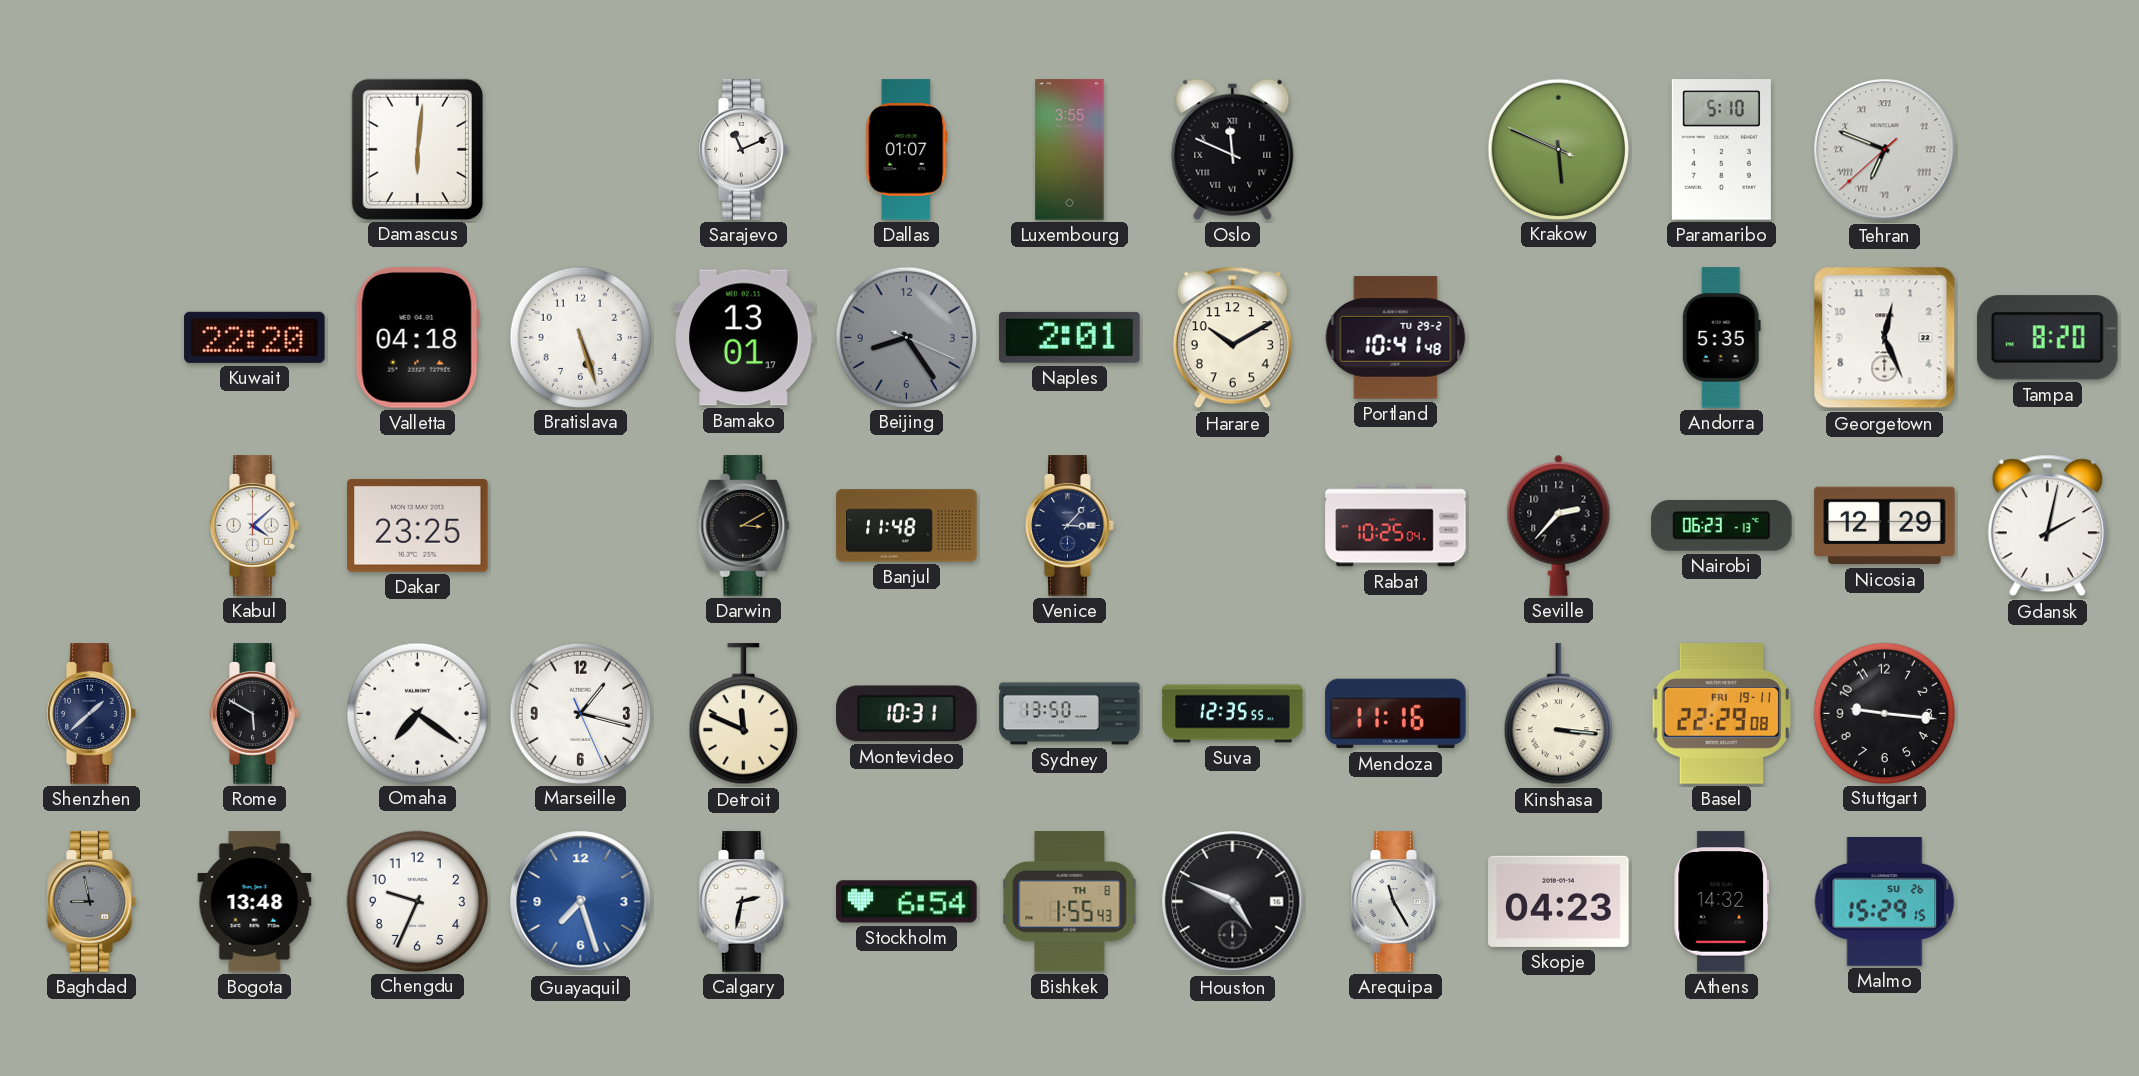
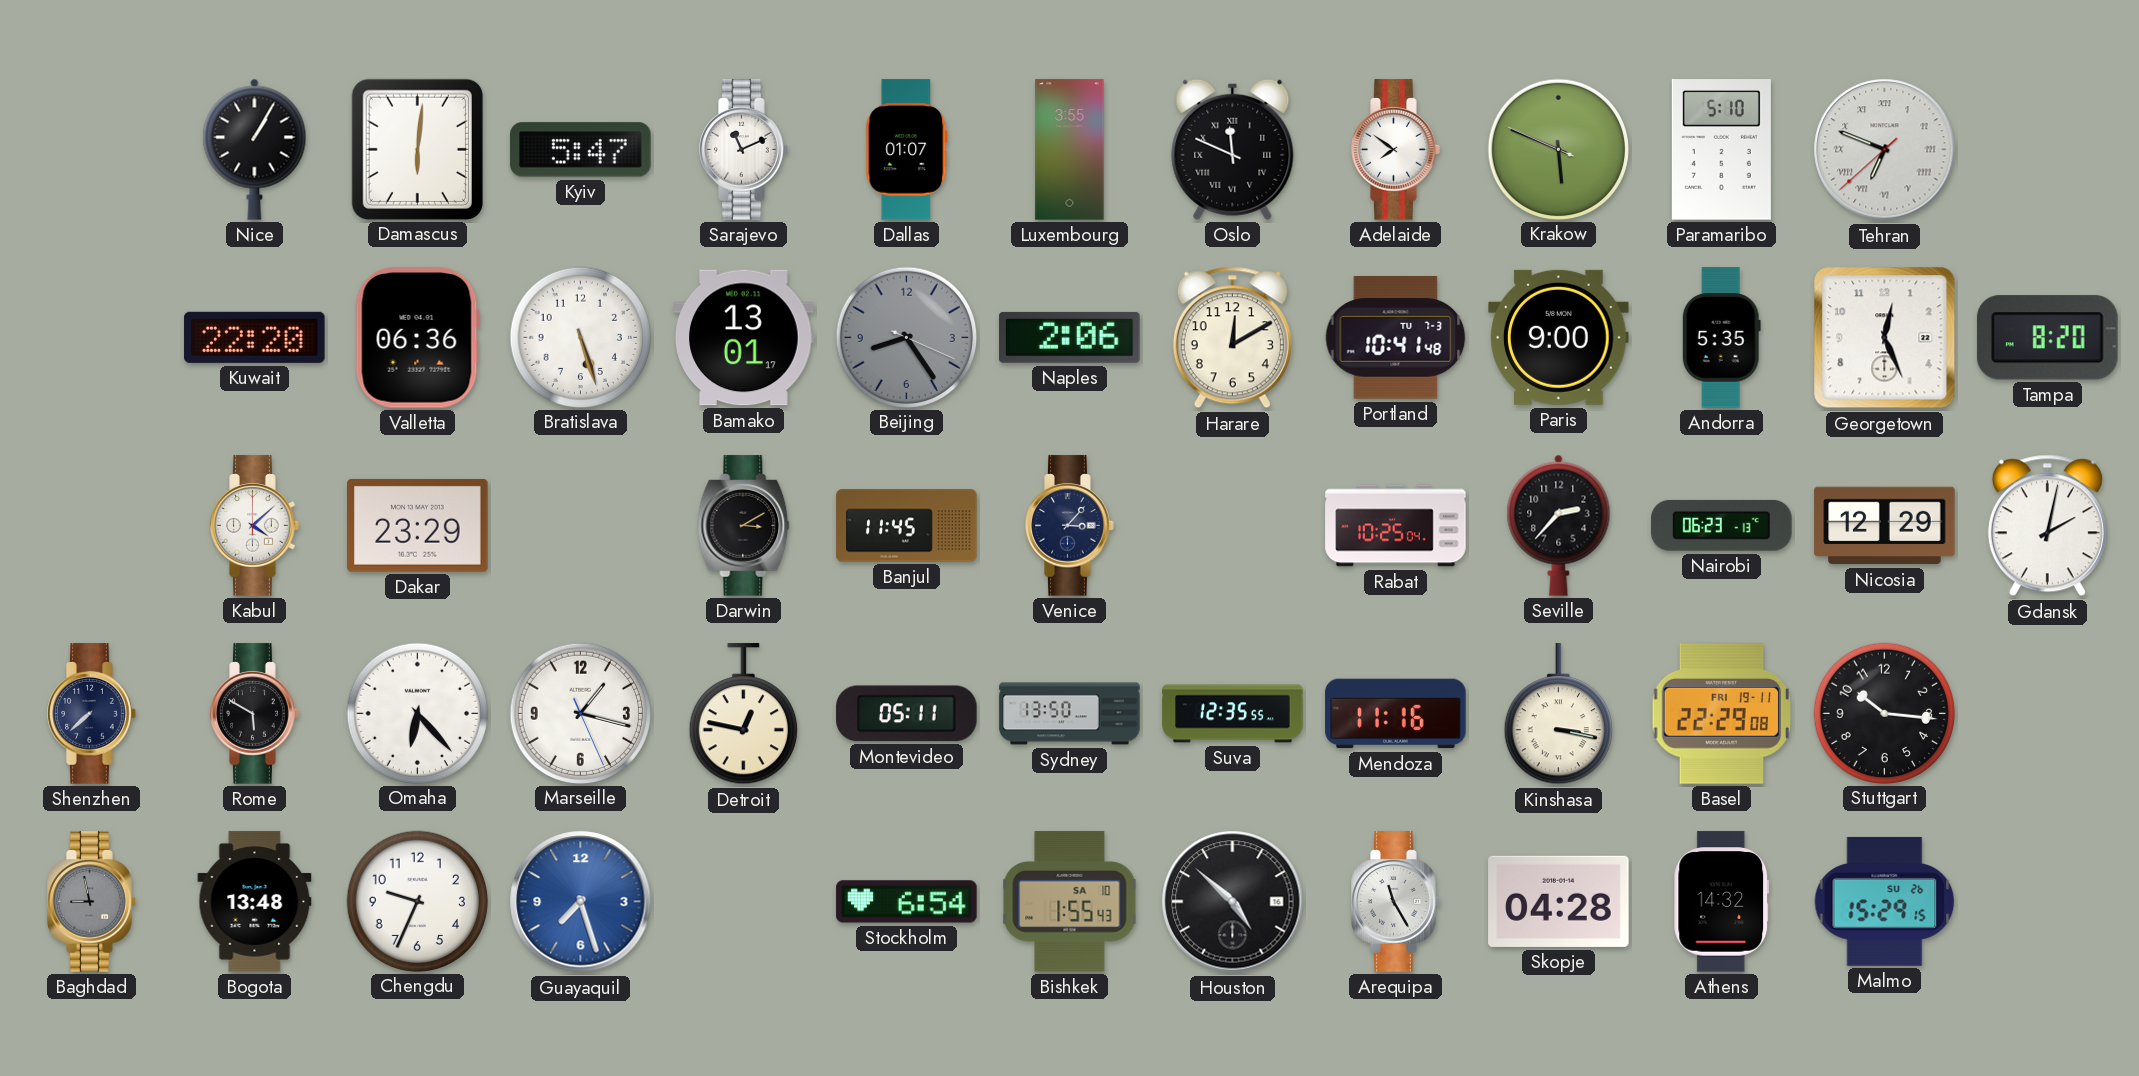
Nice: none -> 1:05 (255, 149)
Kyiv: none -> 5:47 (581, 150)
Adelaide: none -> 7:51 (1396, 150)
Valletta: 04:18 -> 06:36 (417, 338)
Naples: 2:01 -> 2:06 (1070, 337)
Harare: 10:10 -> 12:10 (1232, 338)
Portland date: TU 29-2 -> TU 7-3 (1396, 338)
Paris: none -> 9:00 (1559, 337)
Dakar: 23:25 -> 23:29 (418, 526)
Banjul: 11:48 -> 11:45 (907, 526)
Shenzhen: 1:38 -> 7:38 (92, 714)
Omaha: 7:21 -> 6:23 (417, 713)
Detroit: 11:49 -> 12:47 (743, 714)
Montevideo: 10:31 -> 05:11 (907, 714)
Kinshasa: 3:16 -> 3:17 (1558, 714)
Stuttgart: 9:16 -> 10:16 (1884, 713)
Calgary: 2:32 -> none (744, 902)
Bishkek date: TH 8 -> SA 10 (1070, 902)
Houston: 4:49 -> 4:52 (1233, 902)
Skopje: 04:23 -> 04:28 (1559, 901)
